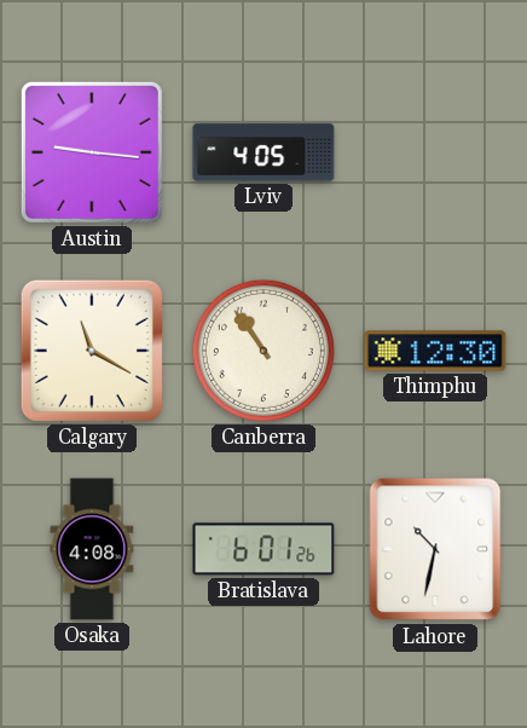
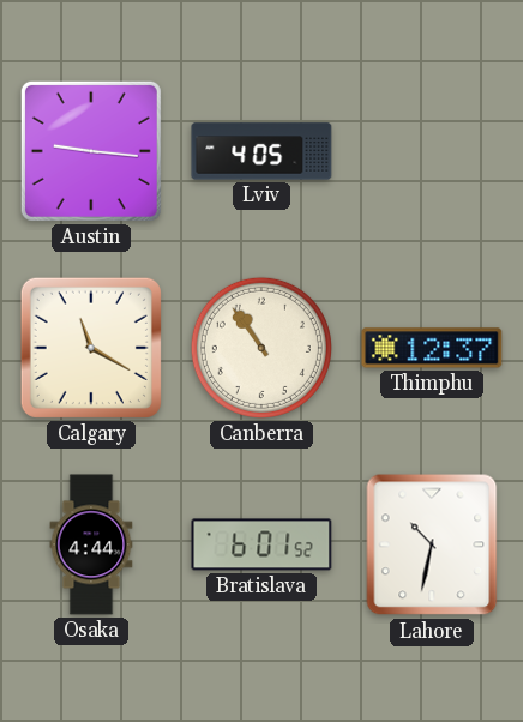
Thimphu: 12:30 -> 12:37 (432, 348)
Osaka: 4:08 -> 4:44 (91, 544)
Bratislava: 6:01:26 -> 6:01:52 (261, 544)
